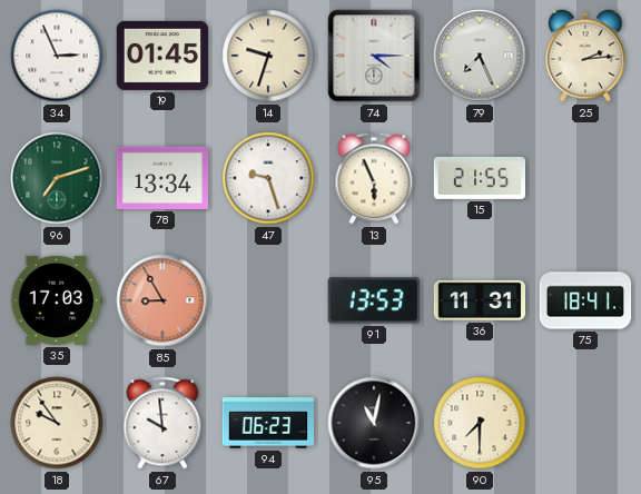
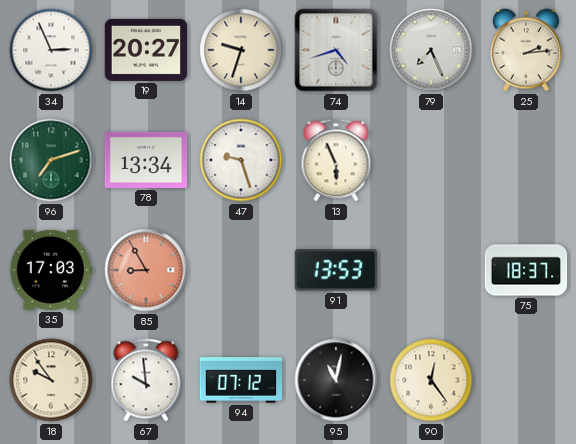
19: 01:45 -> 20:27 (146, 50)
74: 4:15 -> 4:42 (336, 50)
15: 21:55 -> none (480, 178)
36: 11:31 -> none (480, 300)
75: 18:41 -> 18:37 (526, 270)
94: 06:23 -> 07:12 (241, 380)
90: 7:30 -> 12:24 (431, 380)
